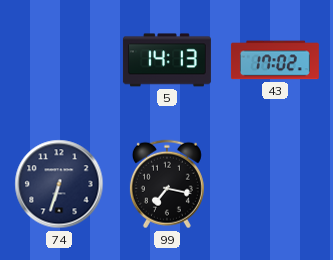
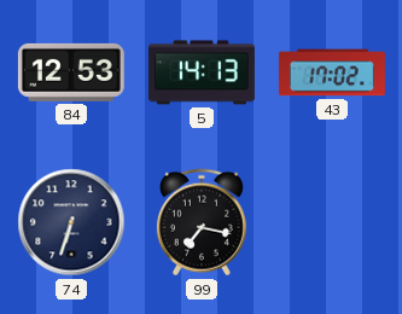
84: none -> 12:53 (71, 72)
